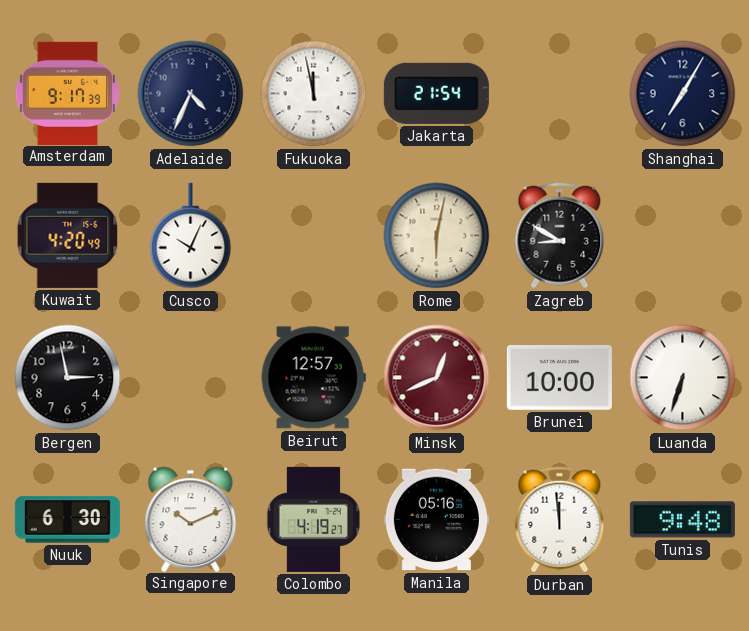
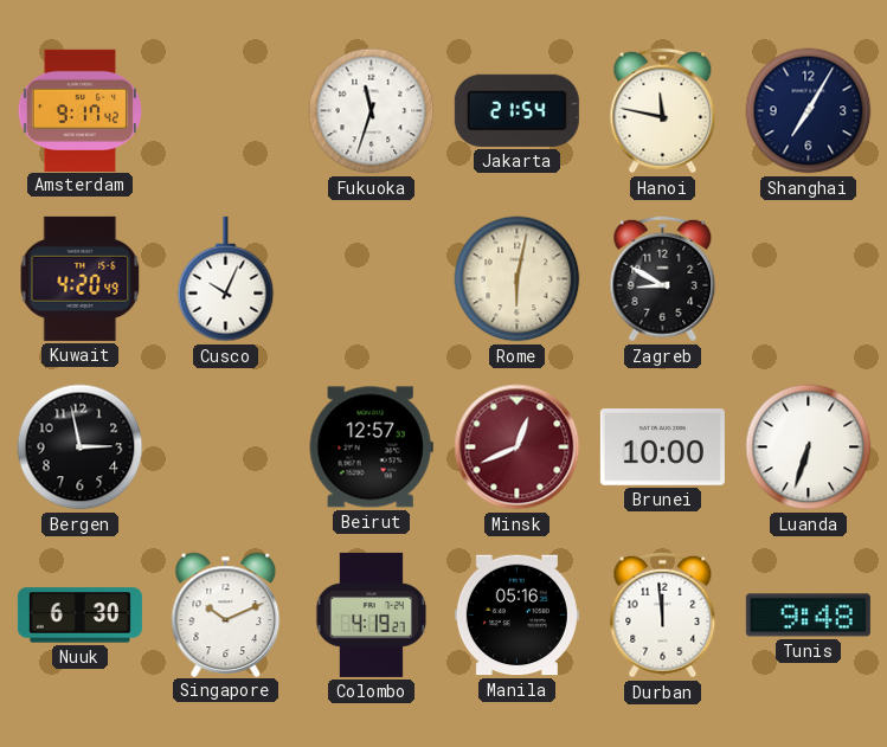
Amsterdam: 9:17:39 -> 9:17:42 (81, 110)
Adelaide: 4:34 -> none (191, 94)
Fukuoka: 11:58 -> 11:33 (372, 111)
Hanoi: none -> 11:47 (663, 111)
